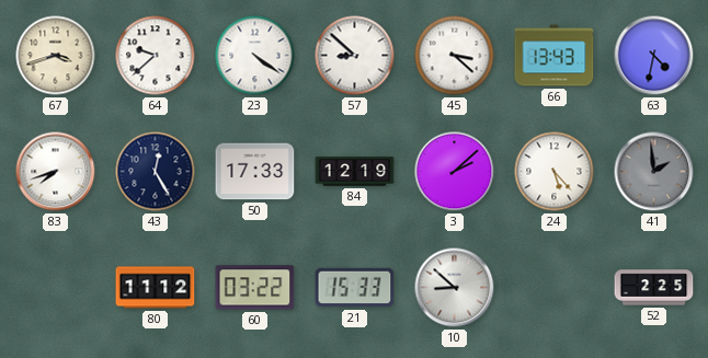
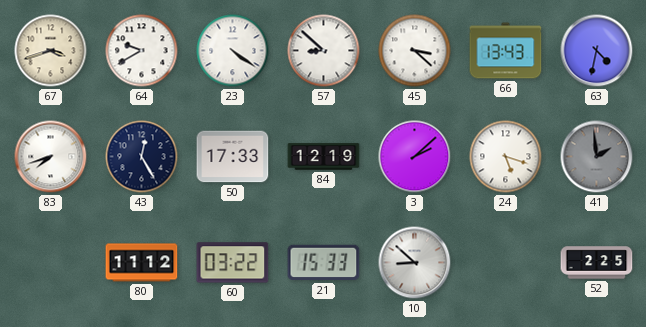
64: 9:38 -> 9:40 (142, 51)
24: 5:23 -> 5:18 (506, 157)
